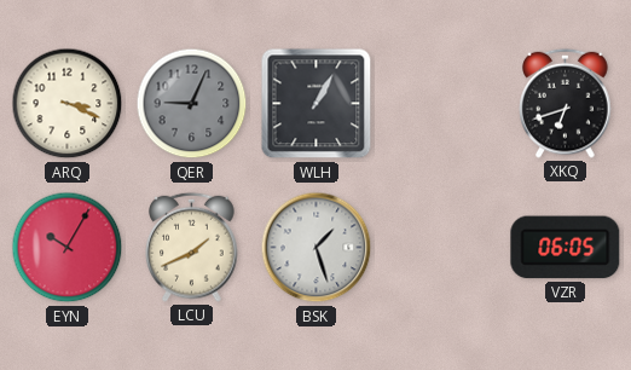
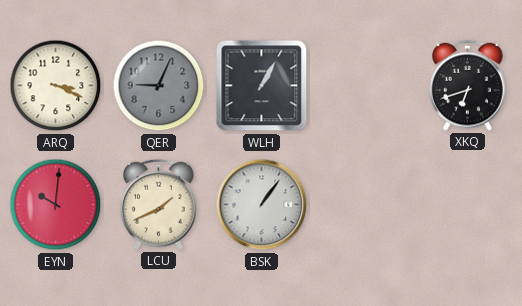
EYN: 10:05 -> 10:01 (56, 205)
BSK: 1:27 -> 1:06 (262, 205)
VZR: 06:05 -> none (566, 248)
